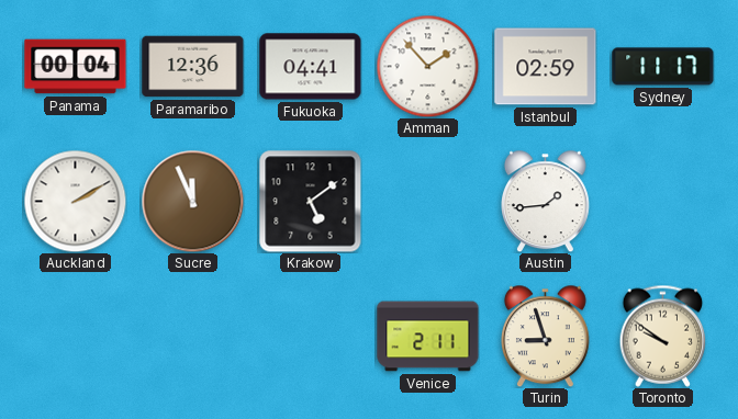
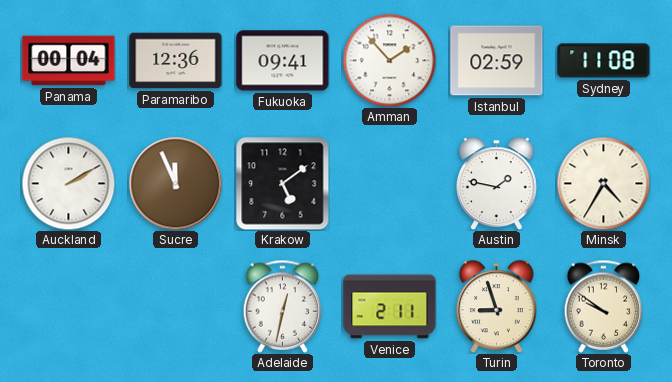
Fukuoka: 04:41 -> 09:41 (283, 61)
Sydney: 11:17 -> 11:08 (604, 61)
Austin: 1:44 -> 1:47 (496, 183)
Minsk: none -> 4:35 (603, 183)
Adelaide: none -> 12:32 (283, 306)
